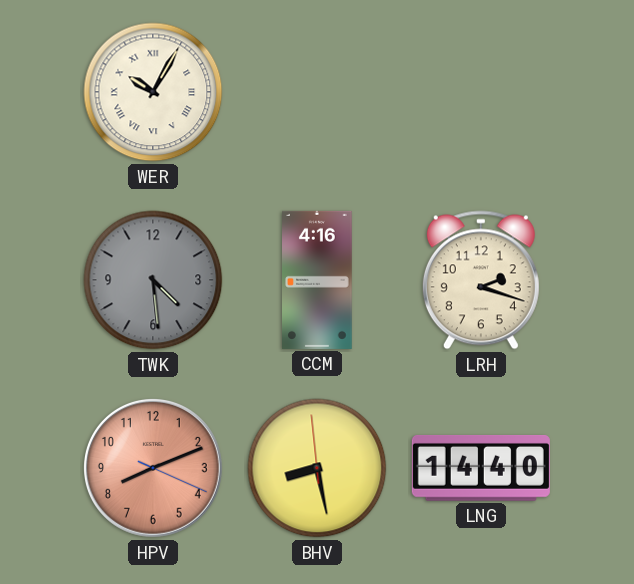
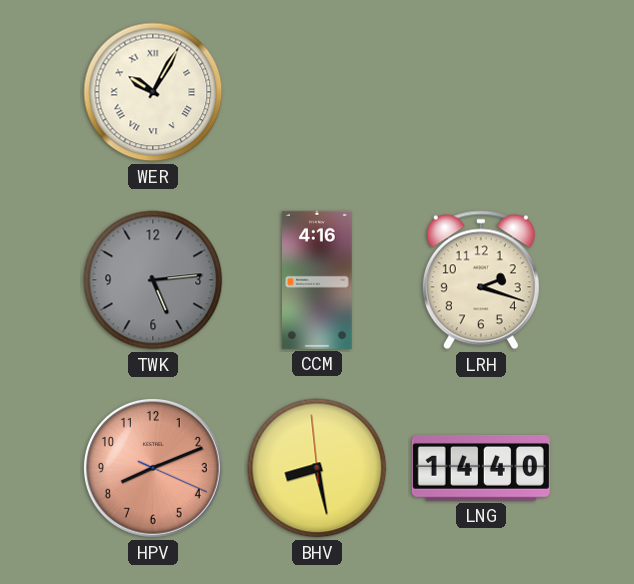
TWK: 4:29 -> 5:14 (153, 280)
